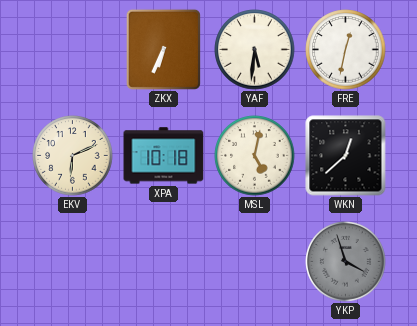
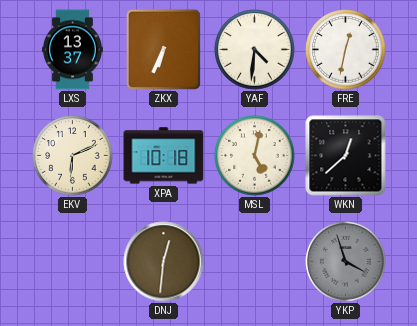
LXS: none -> 13:37 (73, 50)
YAF: 5:31 -> 4:31 (255, 50)
DNJ: none -> 12:31 (164, 262)
